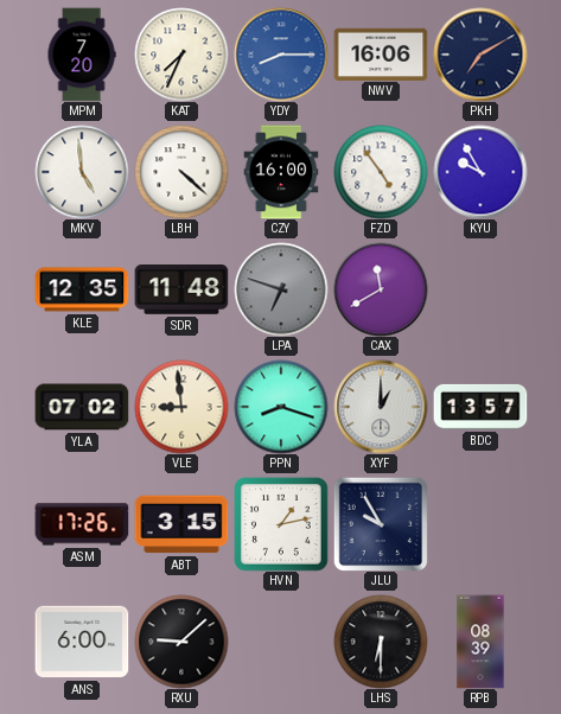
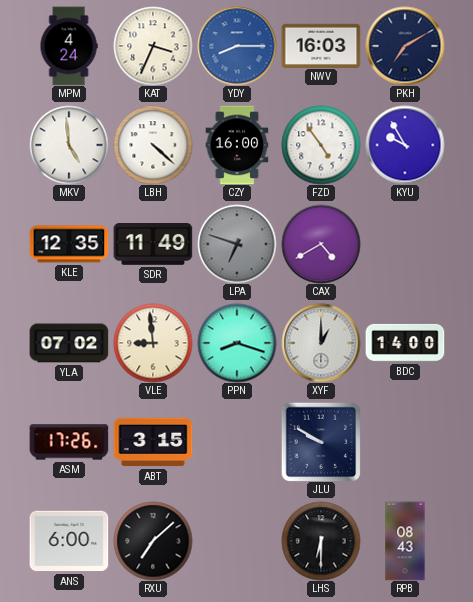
MPM: 7:20 -> 4:24 (69, 46)
KAT: 7:34 -> 3:34 (153, 46)
NWV: 16:06 -> 16:03 (321, 45)
SDR: 11:48 -> 11:49 (153, 245)
CAX: 11:40 -> 4:40 (321, 244)
BDC: 13:57 -> 14:00 (405, 343)
HVN: 1:13 -> none (281, 524)
JLU: 9:55 -> 9:50 (321, 442)
RXU: 9:08 -> 7:08 (153, 541)
RPB: 08:39 -> 08:43 (405, 541)
